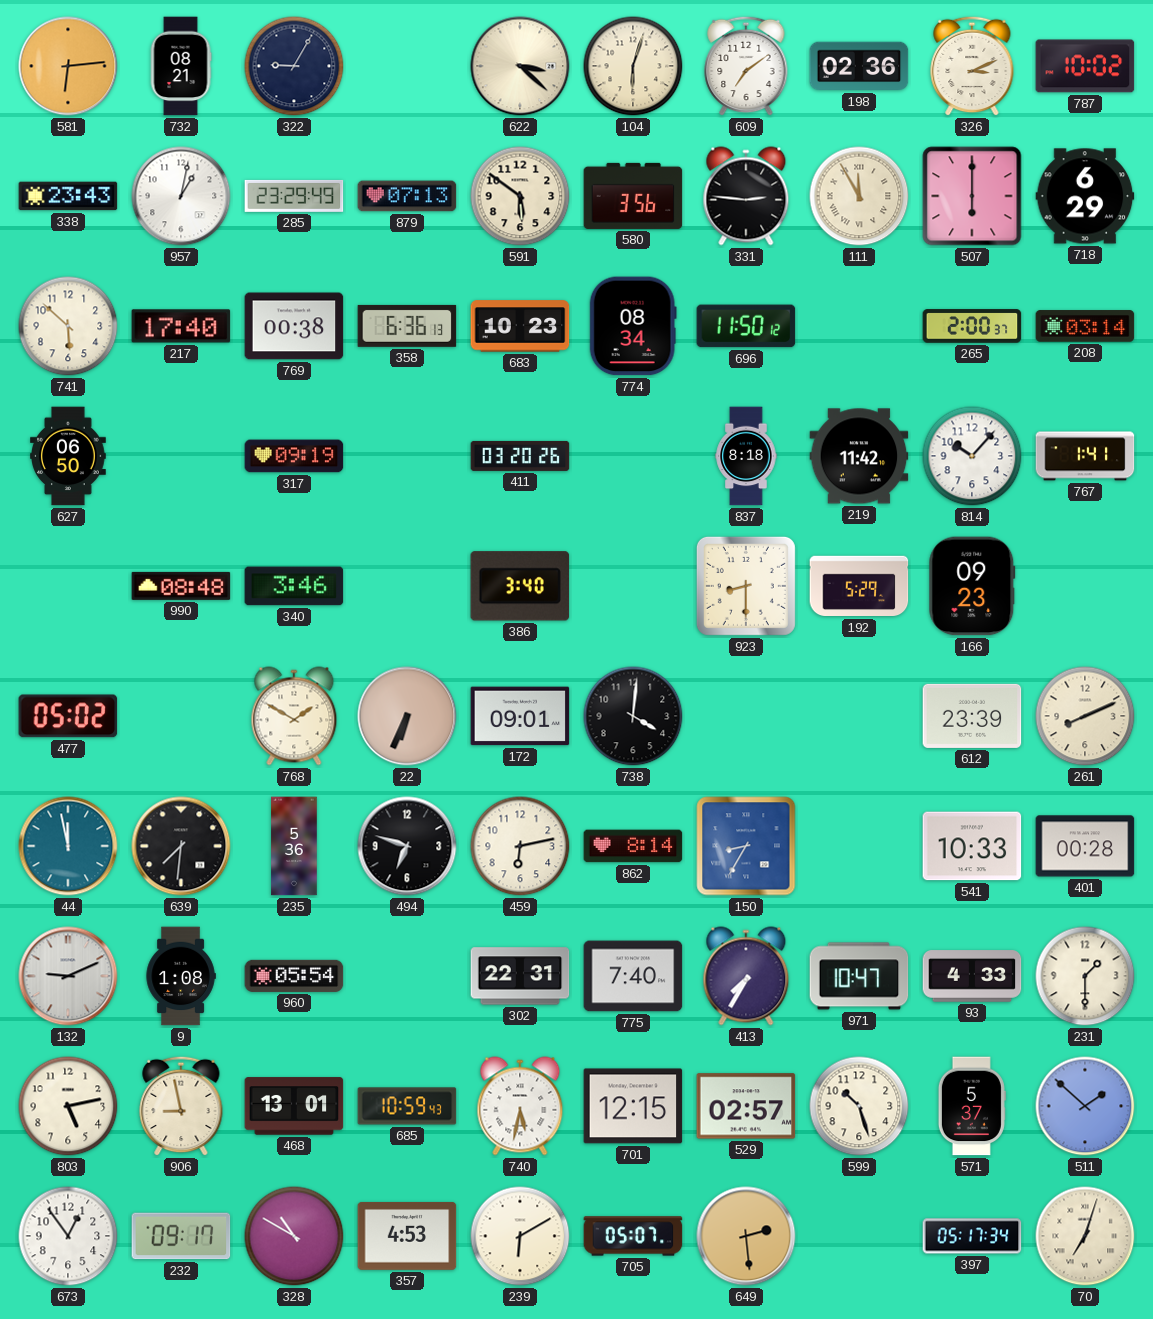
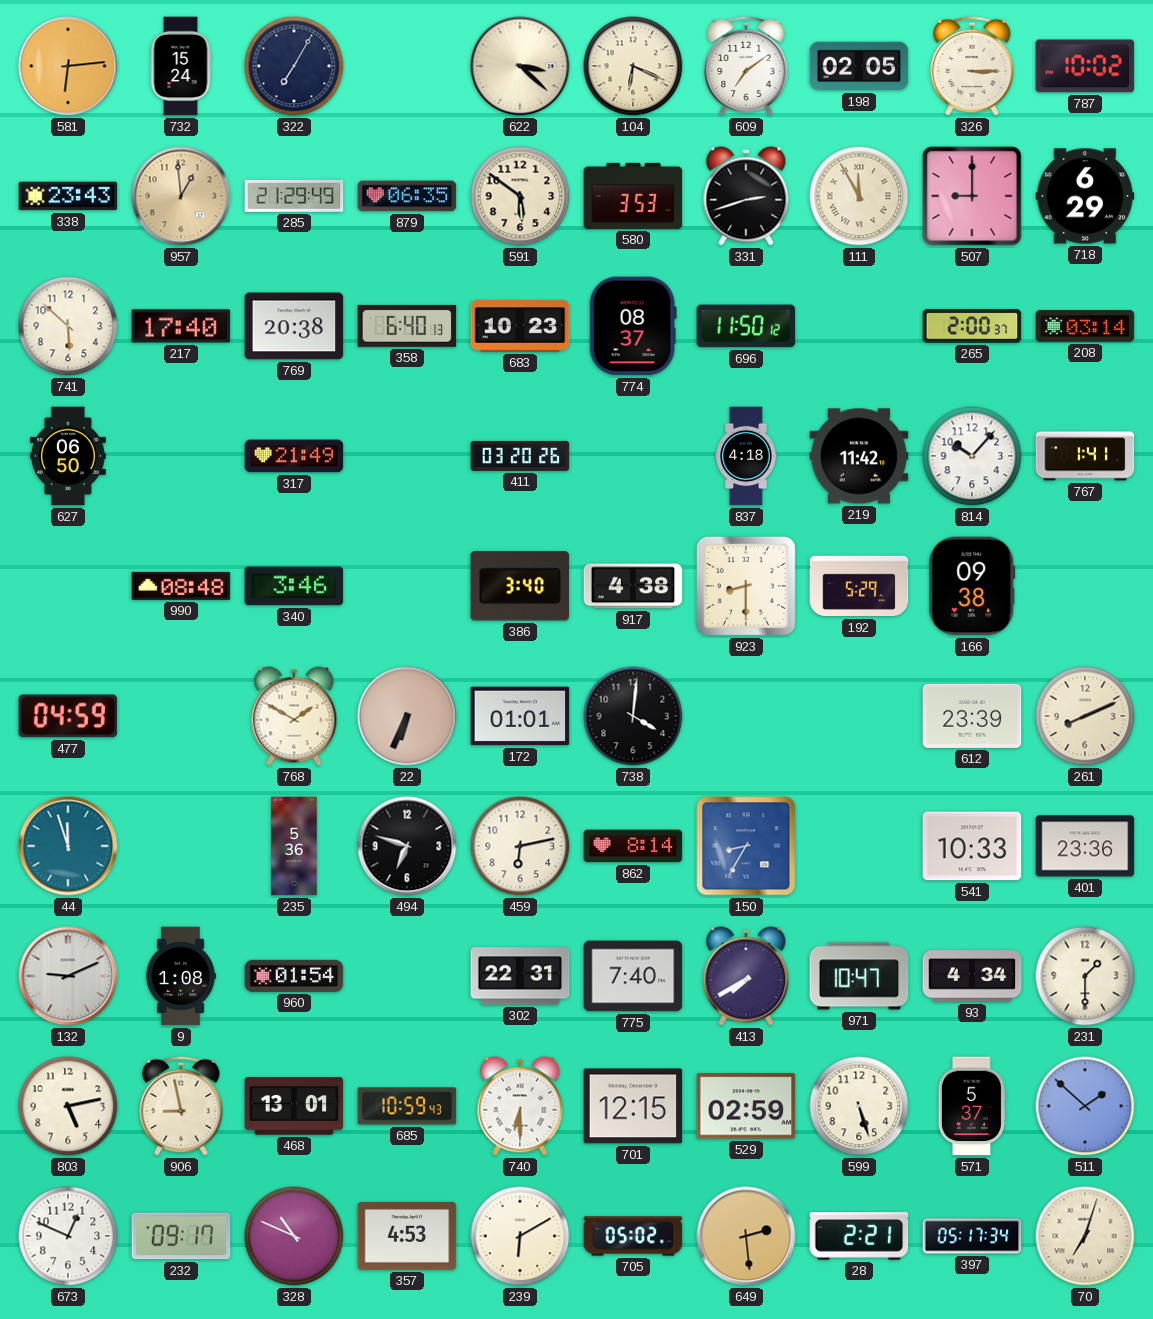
732: 08:21 -> 15:24 (181, 66)
322: 9:05 -> 7:05 (294, 66)
104: 6:03 -> 6:19 (633, 66)
198: 02:36 -> 02:05 (859, 66)
326: 3:11 -> 3:15 (972, 66)
957: 1:02 -> 12:59 (181, 196)
957 dial: white -> champagne (181, 196)
285: 23:29 -> 21:29 (294, 196)
879: 07:13 -> 06:35 (407, 196)
580: 3:56 -> 3:53 (633, 196)
331: 2:46 -> 2:42 (746, 196)
507: 6:00 -> 9:00 (972, 196)
769: 00:38 -> 20:38 (294, 326)
358: 6:36 -> 6:40 (407, 326)
774: 08:34 -> 08:37 (633, 326)
317: 09:19 -> 21:49 (294, 456)
837: 8:18 -> 4:18 (746, 456)
917: none -> 4:38 (633, 586)
166: 09:23 -> 09:38 (972, 586)
477: 05:02 -> 04:59 (68, 716)
172: 09:01 -> 01:01 (520, 716)
44: 11:58 -> 11:57 (68, 846)
639: 7:31 -> none (181, 846)
401: 00:28 -> 23:36 (1085, 846)
960: 05:54 -> 01:54 (294, 976)
413: 7:35 -> 7:40 (746, 976)
93: 4:33 -> 4:34 (972, 976)
740: 5:32 -> 6:30 (520, 1106)
529: 02:57 -> 02:59 (746, 1106)
599: 10:27 -> 5:27 (859, 1106)
673: 12:54 -> 12:49 (68, 1236)
328: 10:50 -> 10:49 (294, 1236)
705: 05:07 -> 05:02 (633, 1236)
28: none -> 2:21 (859, 1236)
